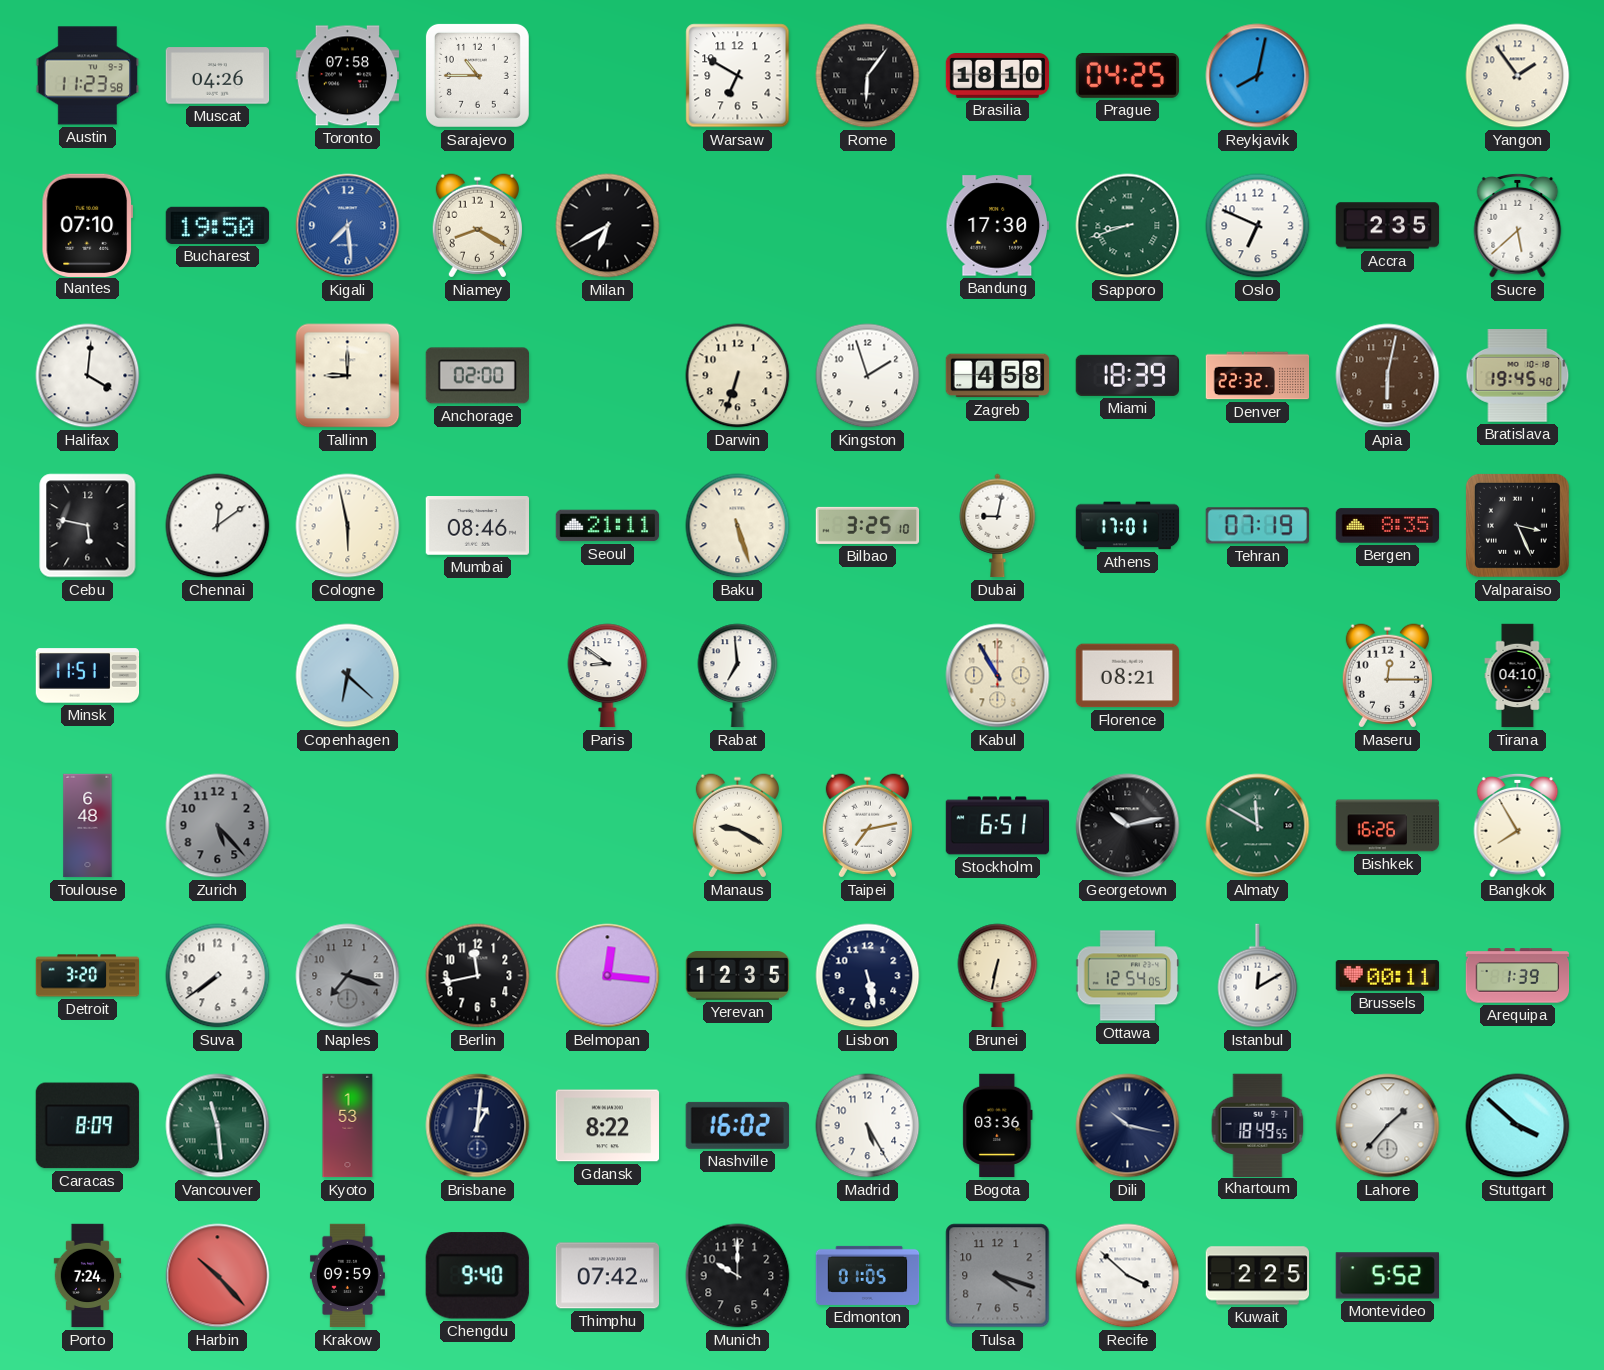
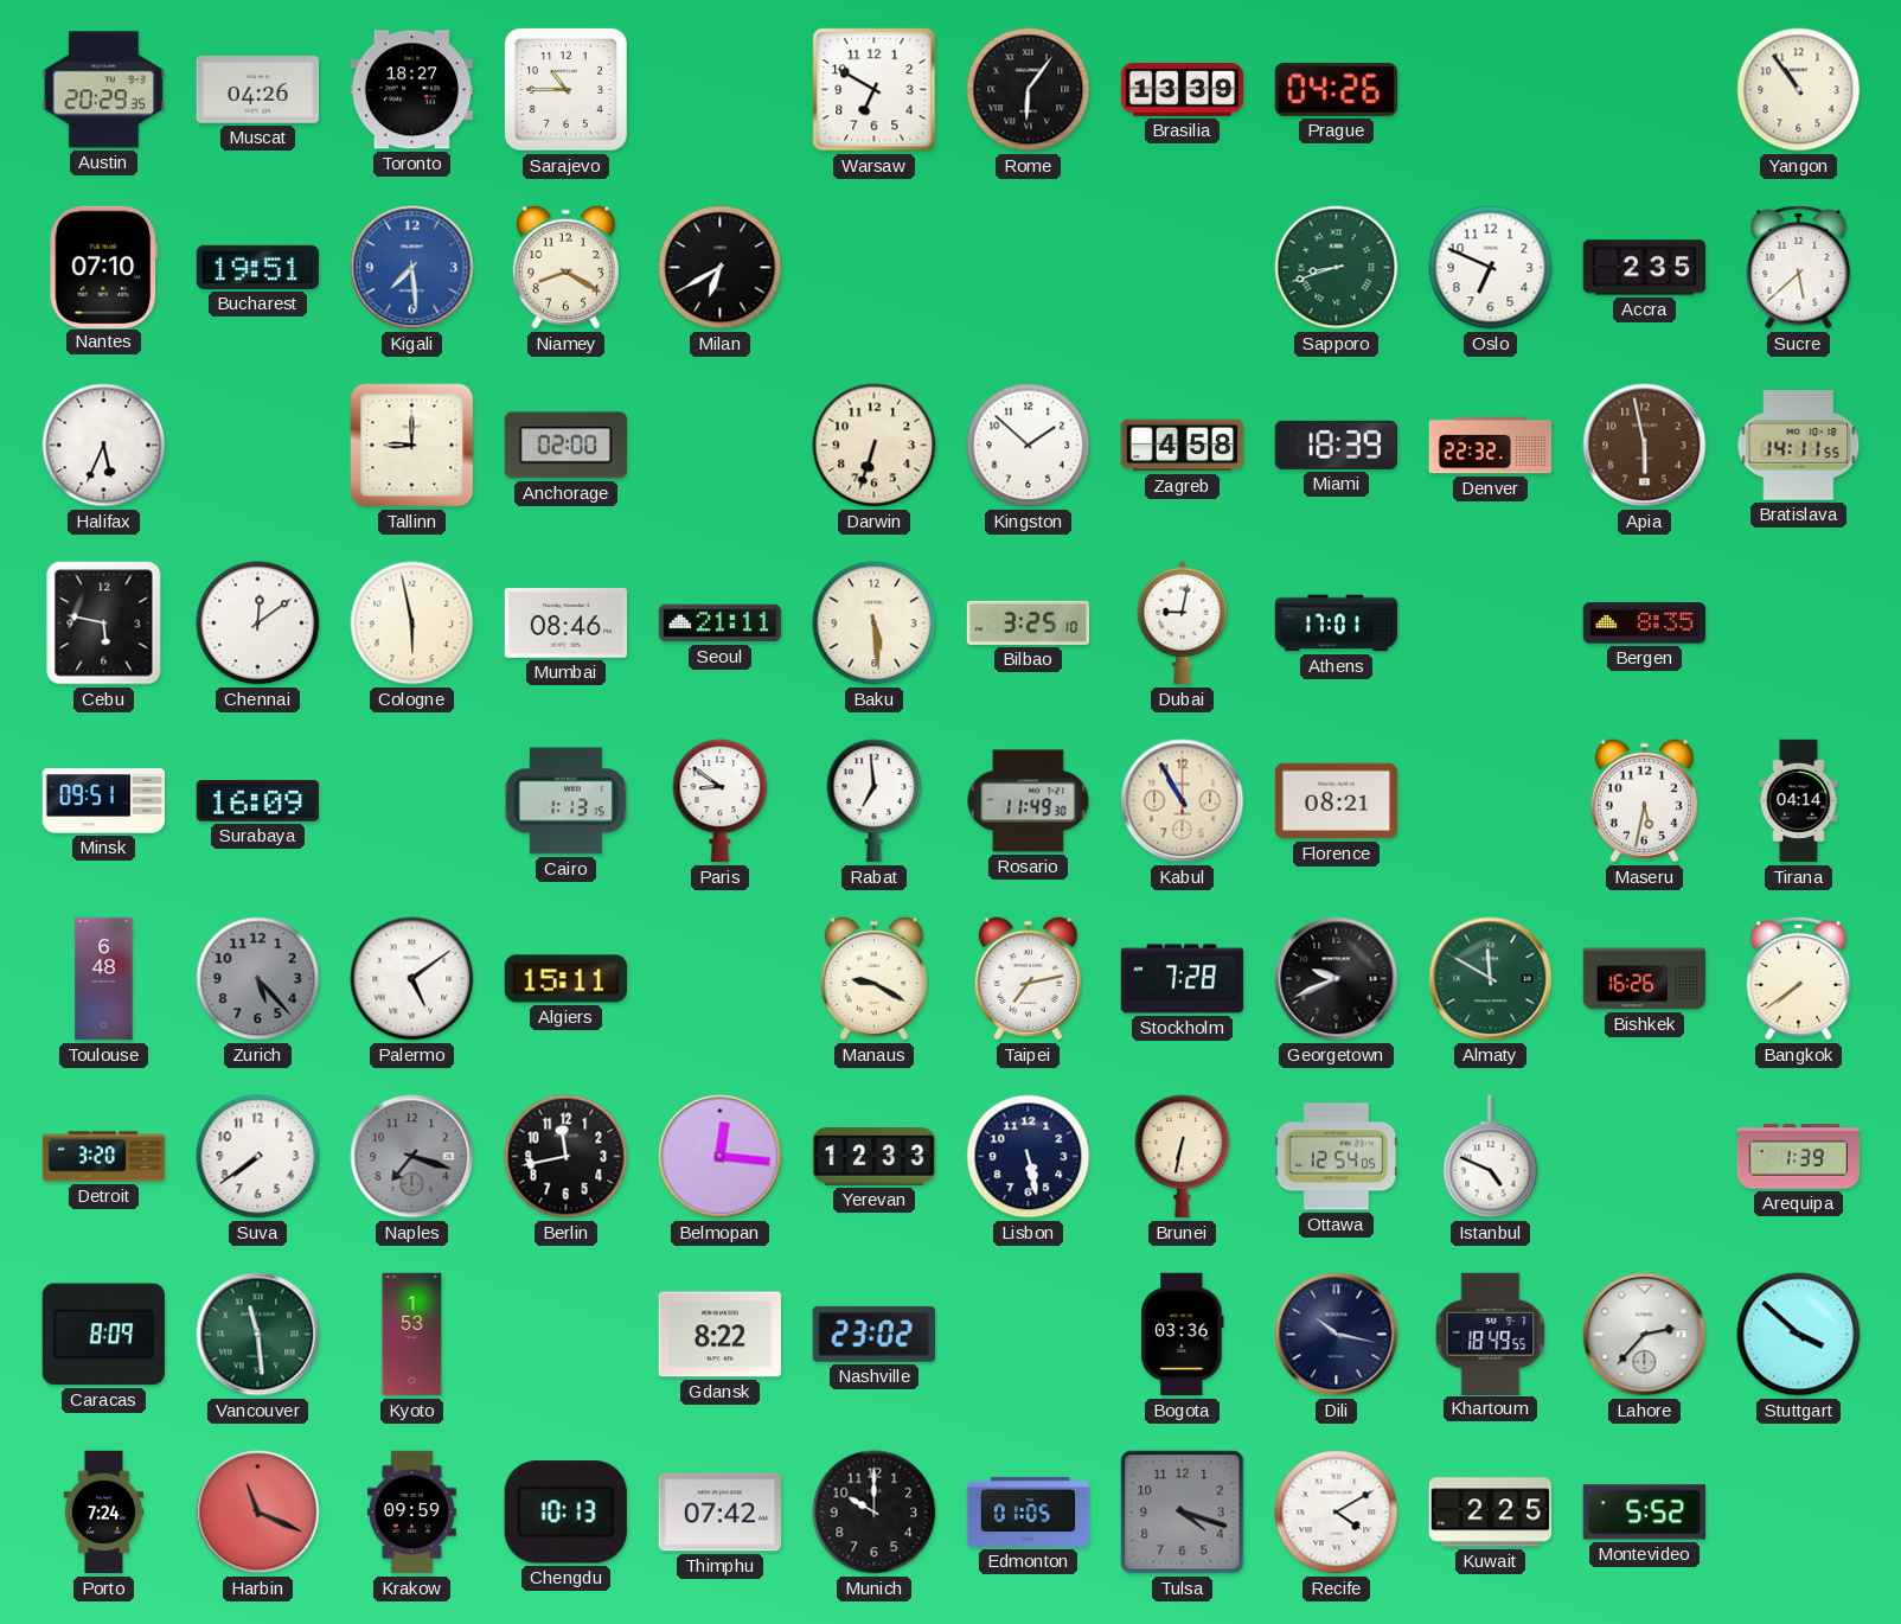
Austin: 11:23 -> 20:29 (104, 90)
Toronto: 07:58 -> 18:27 (412, 90)
Brasilia: 18:10 -> 13:39 (1183, 90)
Prague: 04:25 -> 04:26 (1336, 89)
Reykjavik: 8:02 -> none (1258, 76)
Yangon: 1:54 -> 10:54 (1799, 90)
Bucharest: 19:50 -> 19:51 (258, 267)
Bandung: 17:30 -> none (997, 226)
Halifax: 4:01 -> 5:34 (104, 446)
Kingston: 1:57 -> 1:52 (1029, 446)
Apia: 6:02 -> 5:58 (1645, 446)
Bratislava: 19:45 -> 14:11 (1799, 446)
Baku: 5:27 -> 5:29 (875, 624)
Tehran: 07:19 -> none (1257, 526)
Valparaiso: 3:26 -> none (1517, 525)
Minsk: 11:51 -> 09:51 (104, 801)
Surabaya: none -> 16:09 (257, 801)
Copenhagen: 6:22 -> none (348, 676)
Cairo: none -> 1:13 (565, 801)
Rosario: none -> 11:49 (1029, 801)
Maseru: 12:15 -> 5:32 (1644, 801)
Tirana: 04:10 -> 04:14 (1799, 801)
Palermo: none -> 5:09 (412, 979)
Algiers: none -> 15:11 (565, 979)
Stockholm: 6:51 -> 7:28 (1183, 979)
Georgetown: 10:13 -> 9:41 (1337, 979)
Bangkok: 7:55 -> 7:39 (1799, 979)
Yerevan: 12:35 -> 12:33 (875, 1157)
Istanbul: 12:10 -> 4:49 (1491, 1157)
Brussels: 00:11 -> none (1388, 976)
Brisbane: 1:01 -> none (478, 1126)
Nashville: 16:02 -> 23:02 (873, 1334)
Madrid: 5:25 -> none (868, 1126)
Lahore: 1:37 -> 2:37 (1645, 1335)
Harbin: 10:23 -> 11:19 (258, 1513)
Chengdu: 9:40 -> 10:13 (565, 1513)
Recife: 3:52 -> 4:10 (1337, 1513)
